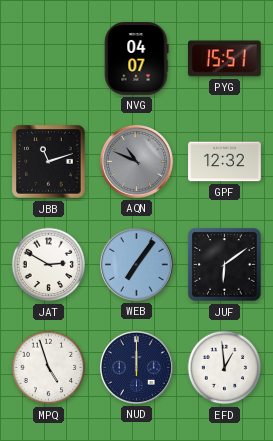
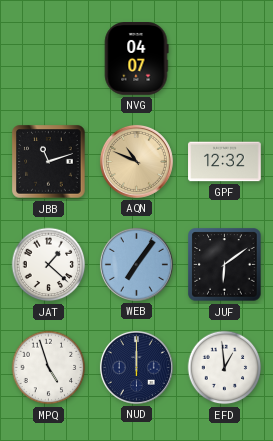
PYG: 15:51 -> none (225, 59)
AQN dial: grey -> champagne (136, 161)
JAT: 2:50 -> 1:22 (49, 265)
